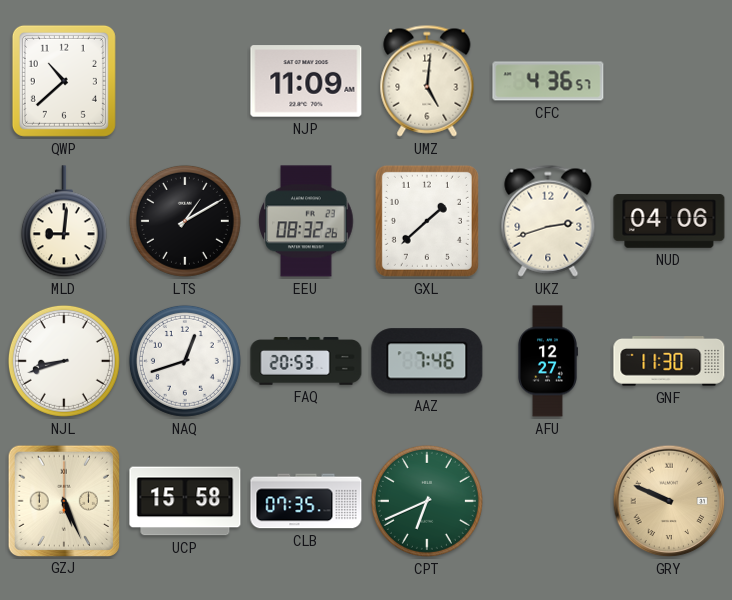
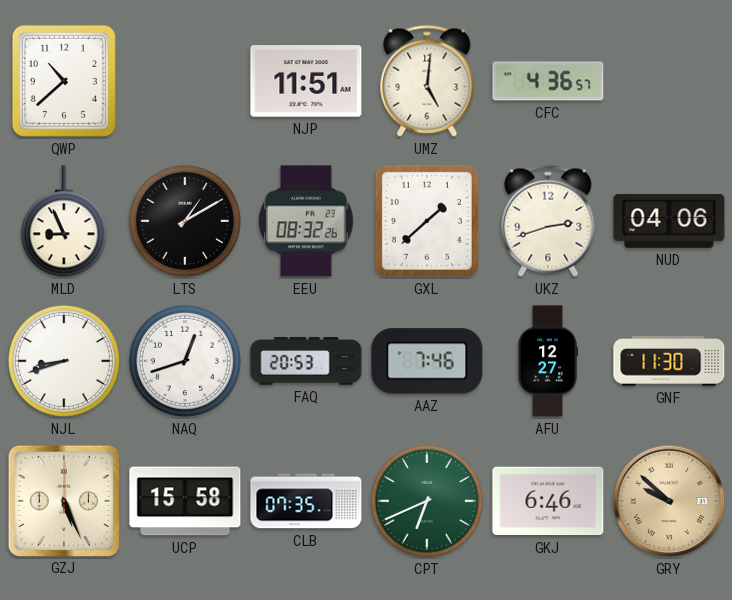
NJP: 11:09 -> 11:51 (306, 81)
MLD: 9:01 -> 8:56 (64, 222)
GKJ: none -> 6:46 (548, 501)
GRY: 9:49 -> 9:52 (669, 501)
